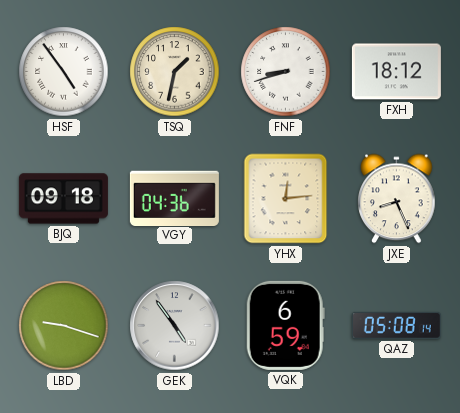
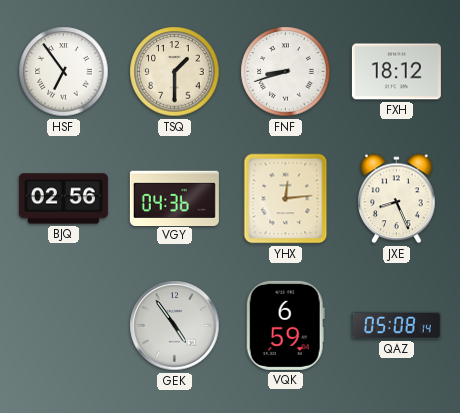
HSF: 4:54 -> 6:54 (64, 72)
TSQ: 1:32 -> 1:30 (175, 72)
BJQ: 09:18 -> 02:56 (63, 199)
LBD: 9:18 -> none (64, 326)
